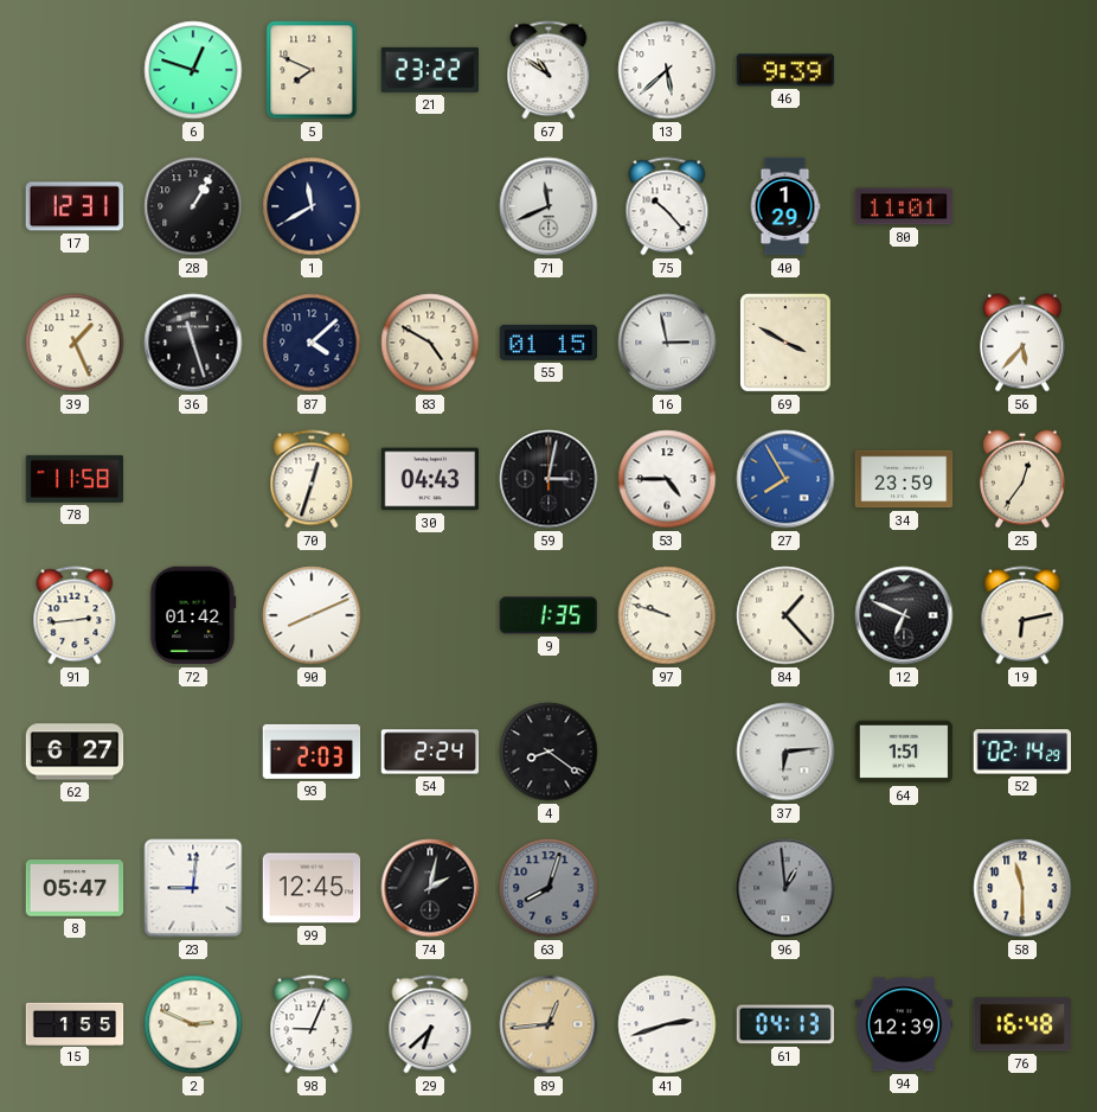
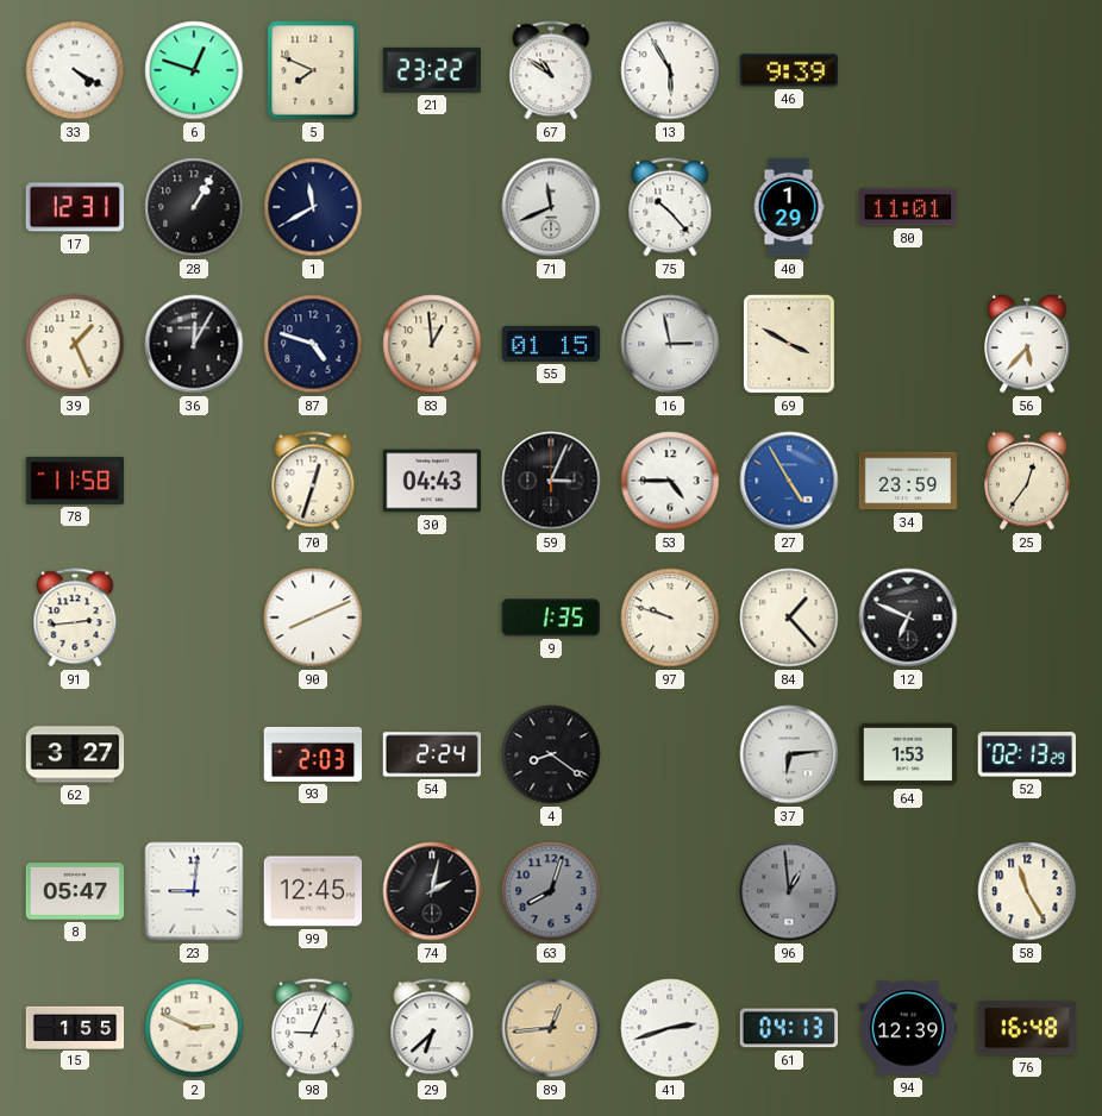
33: none -> 4:20 (75, 70)
13: 5:38 -> 5:55 (670, 70)
36: 11:27 -> 12:05 (194, 344)
87: 4:08 -> 4:48 (313, 344)
83: 4:50 -> 12:59 (432, 344)
59: 3:02 -> 3:04 (551, 481)
27: 7:55 -> 4:55 (789, 481)
72: 01:42 -> none (193, 615)
19: 6:13 -> none (1022, 615)
62: 6:27 -> 3:27 (75, 754)
64: 1:51 -> 1:53 (908, 754)
52: 02:14 -> 02:13 (1026, 754)
58: 11:30 -> 11:25 (1027, 891)
